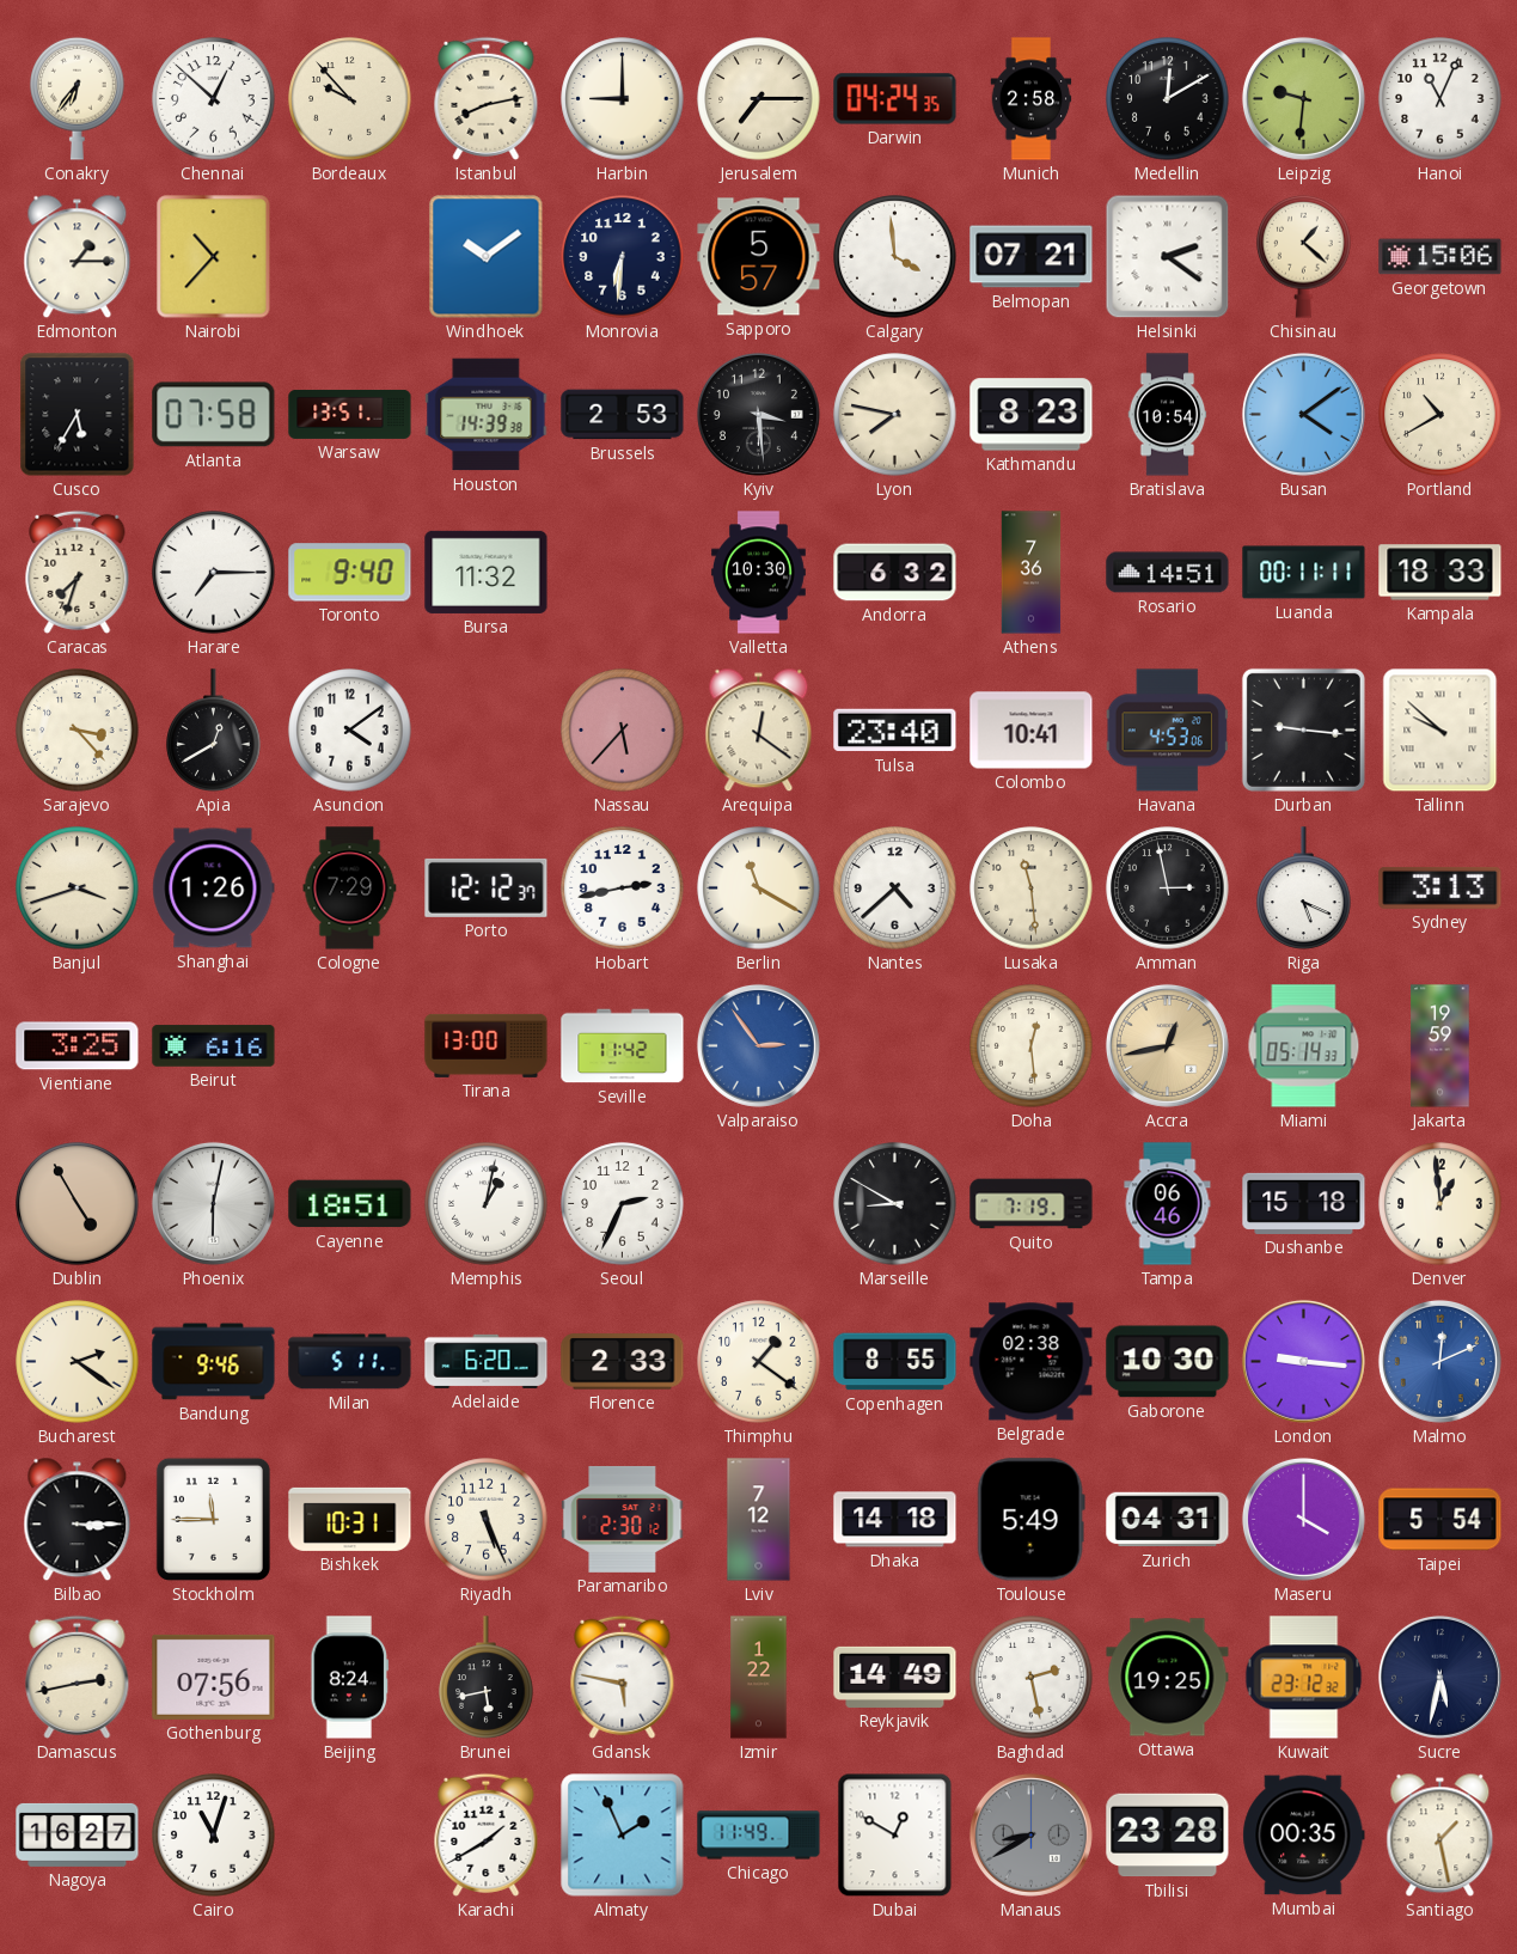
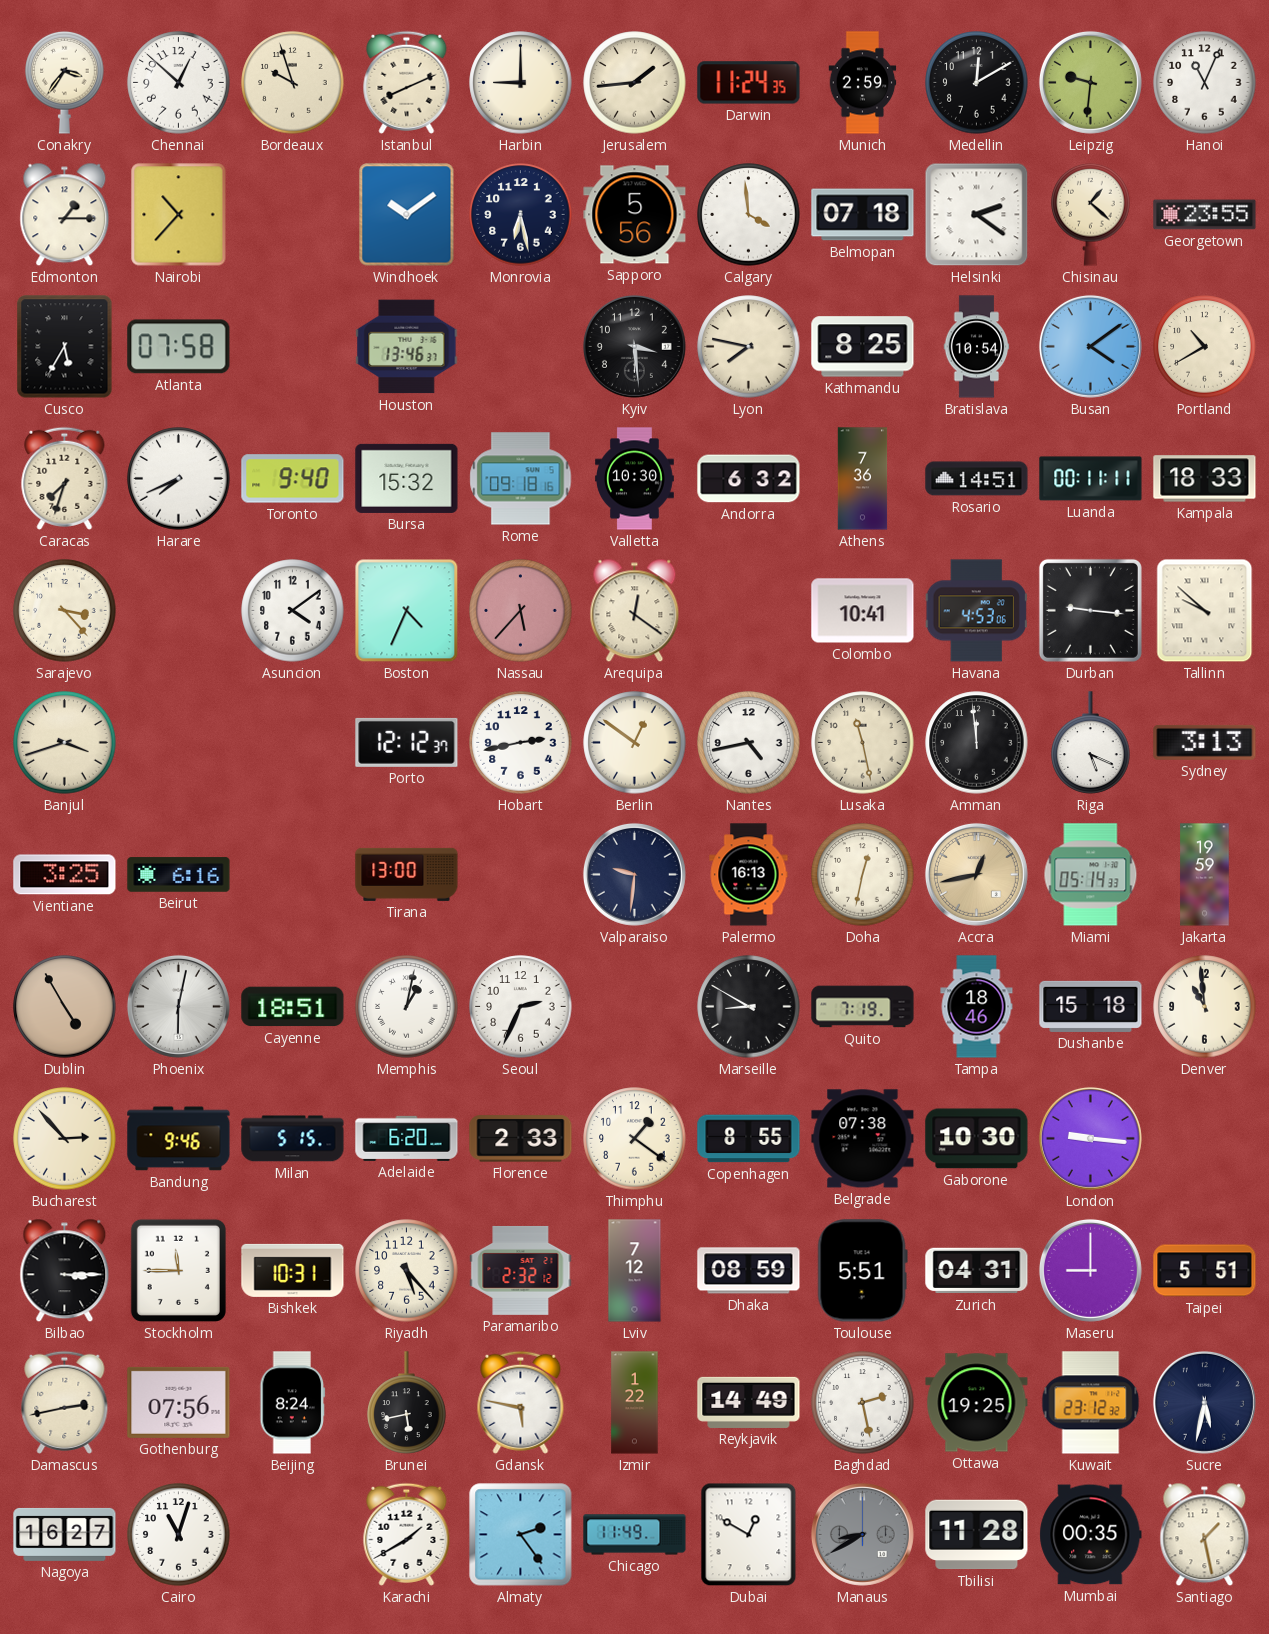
Conakry: 6:36 -> 3:36 (65, 82)
Bordeaux: 9:53 -> 9:57 (293, 83)
Istanbul: 8:13 -> 8:11 (407, 82)
Jerusalem: 7:15 -> 1:44 (635, 83)
Darwin: 04:24 -> 11:24 (749, 83)
Munich: 2:58 -> 2:59 (863, 83)
Monrovia: 6:31 -> 6:28 (521, 215)
Sapporo: 5:57 -> 5:56 (635, 215)
Belmopan: 07:21 -> 07:18 (863, 215)
Georgetown: 15:06 -> 23:55 (1205, 215)
Warsaw: 13:51 -> none (350, 414)
Houston: 14:39 -> 13:46 (407, 347)
Brussels: 2:53 -> none (623, 415)
Kathmandu: 8:23 -> 8:25 (863, 347)
Harare: 7:15 -> 7:41 (179, 479)
Bursa: 11:32 -> 15:32 (407, 478)
Rome: none -> 09:18 (521, 479)
Apia: 12:40 -> none (214, 731)
Boston: none -> 4:34 (407, 611)
Tulsa: 23:40 -> none (895, 731)
Shanghai: 1:26 -> none (214, 889)
Cologne: 7:29 -> none (350, 889)
Berlin: 11:20 -> 12:51 (635, 743)
Nantes: 4:38 -> 4:43 (749, 743)
Lusaka: 11:29 -> 11:28 (863, 743)
Amman: 2:58 -> 11:59 (977, 743)
Seville: 11:42 -> none (623, 1046)
Valparaiso: 2:54 -> 9:31 (634, 874)
Valparaiso dial: blue -> navy (634, 874)
Palermo: none -> 16:13 (749, 875)
Doha: 12:29 -> 12:32 (863, 875)
Tampa: 06:46 -> 18:46 (977, 1007)
Denver: 12:59 -> 10:59 (1205, 1007)
Bucharest: 2:21 -> 2:53 (65, 1139)
Milan: 5:11 -> 5:15 (293, 1139)
Belgrade: 02:38 -> 07:38 (863, 1139)
Malmo: 12:11 -> none (1439, 1361)
Riyadh: 5:26 -> 5:23 (407, 1271)
Paramaribo: 2:30 -> 2:32 (521, 1270)
Dhaka: 14:18 -> 08:59 (749, 1271)
Toulouse: 5:49 -> 5:51 (862, 1271)
Maseru: 4:00 -> 9:00 (1090, 1270)
Taipei: 5:54 -> 5:51 (1205, 1271)
Almaty: 1:56 -> 2:24 (521, 1535)
Tbilisi: 23:28 -> 11:28 (977, 1535)
